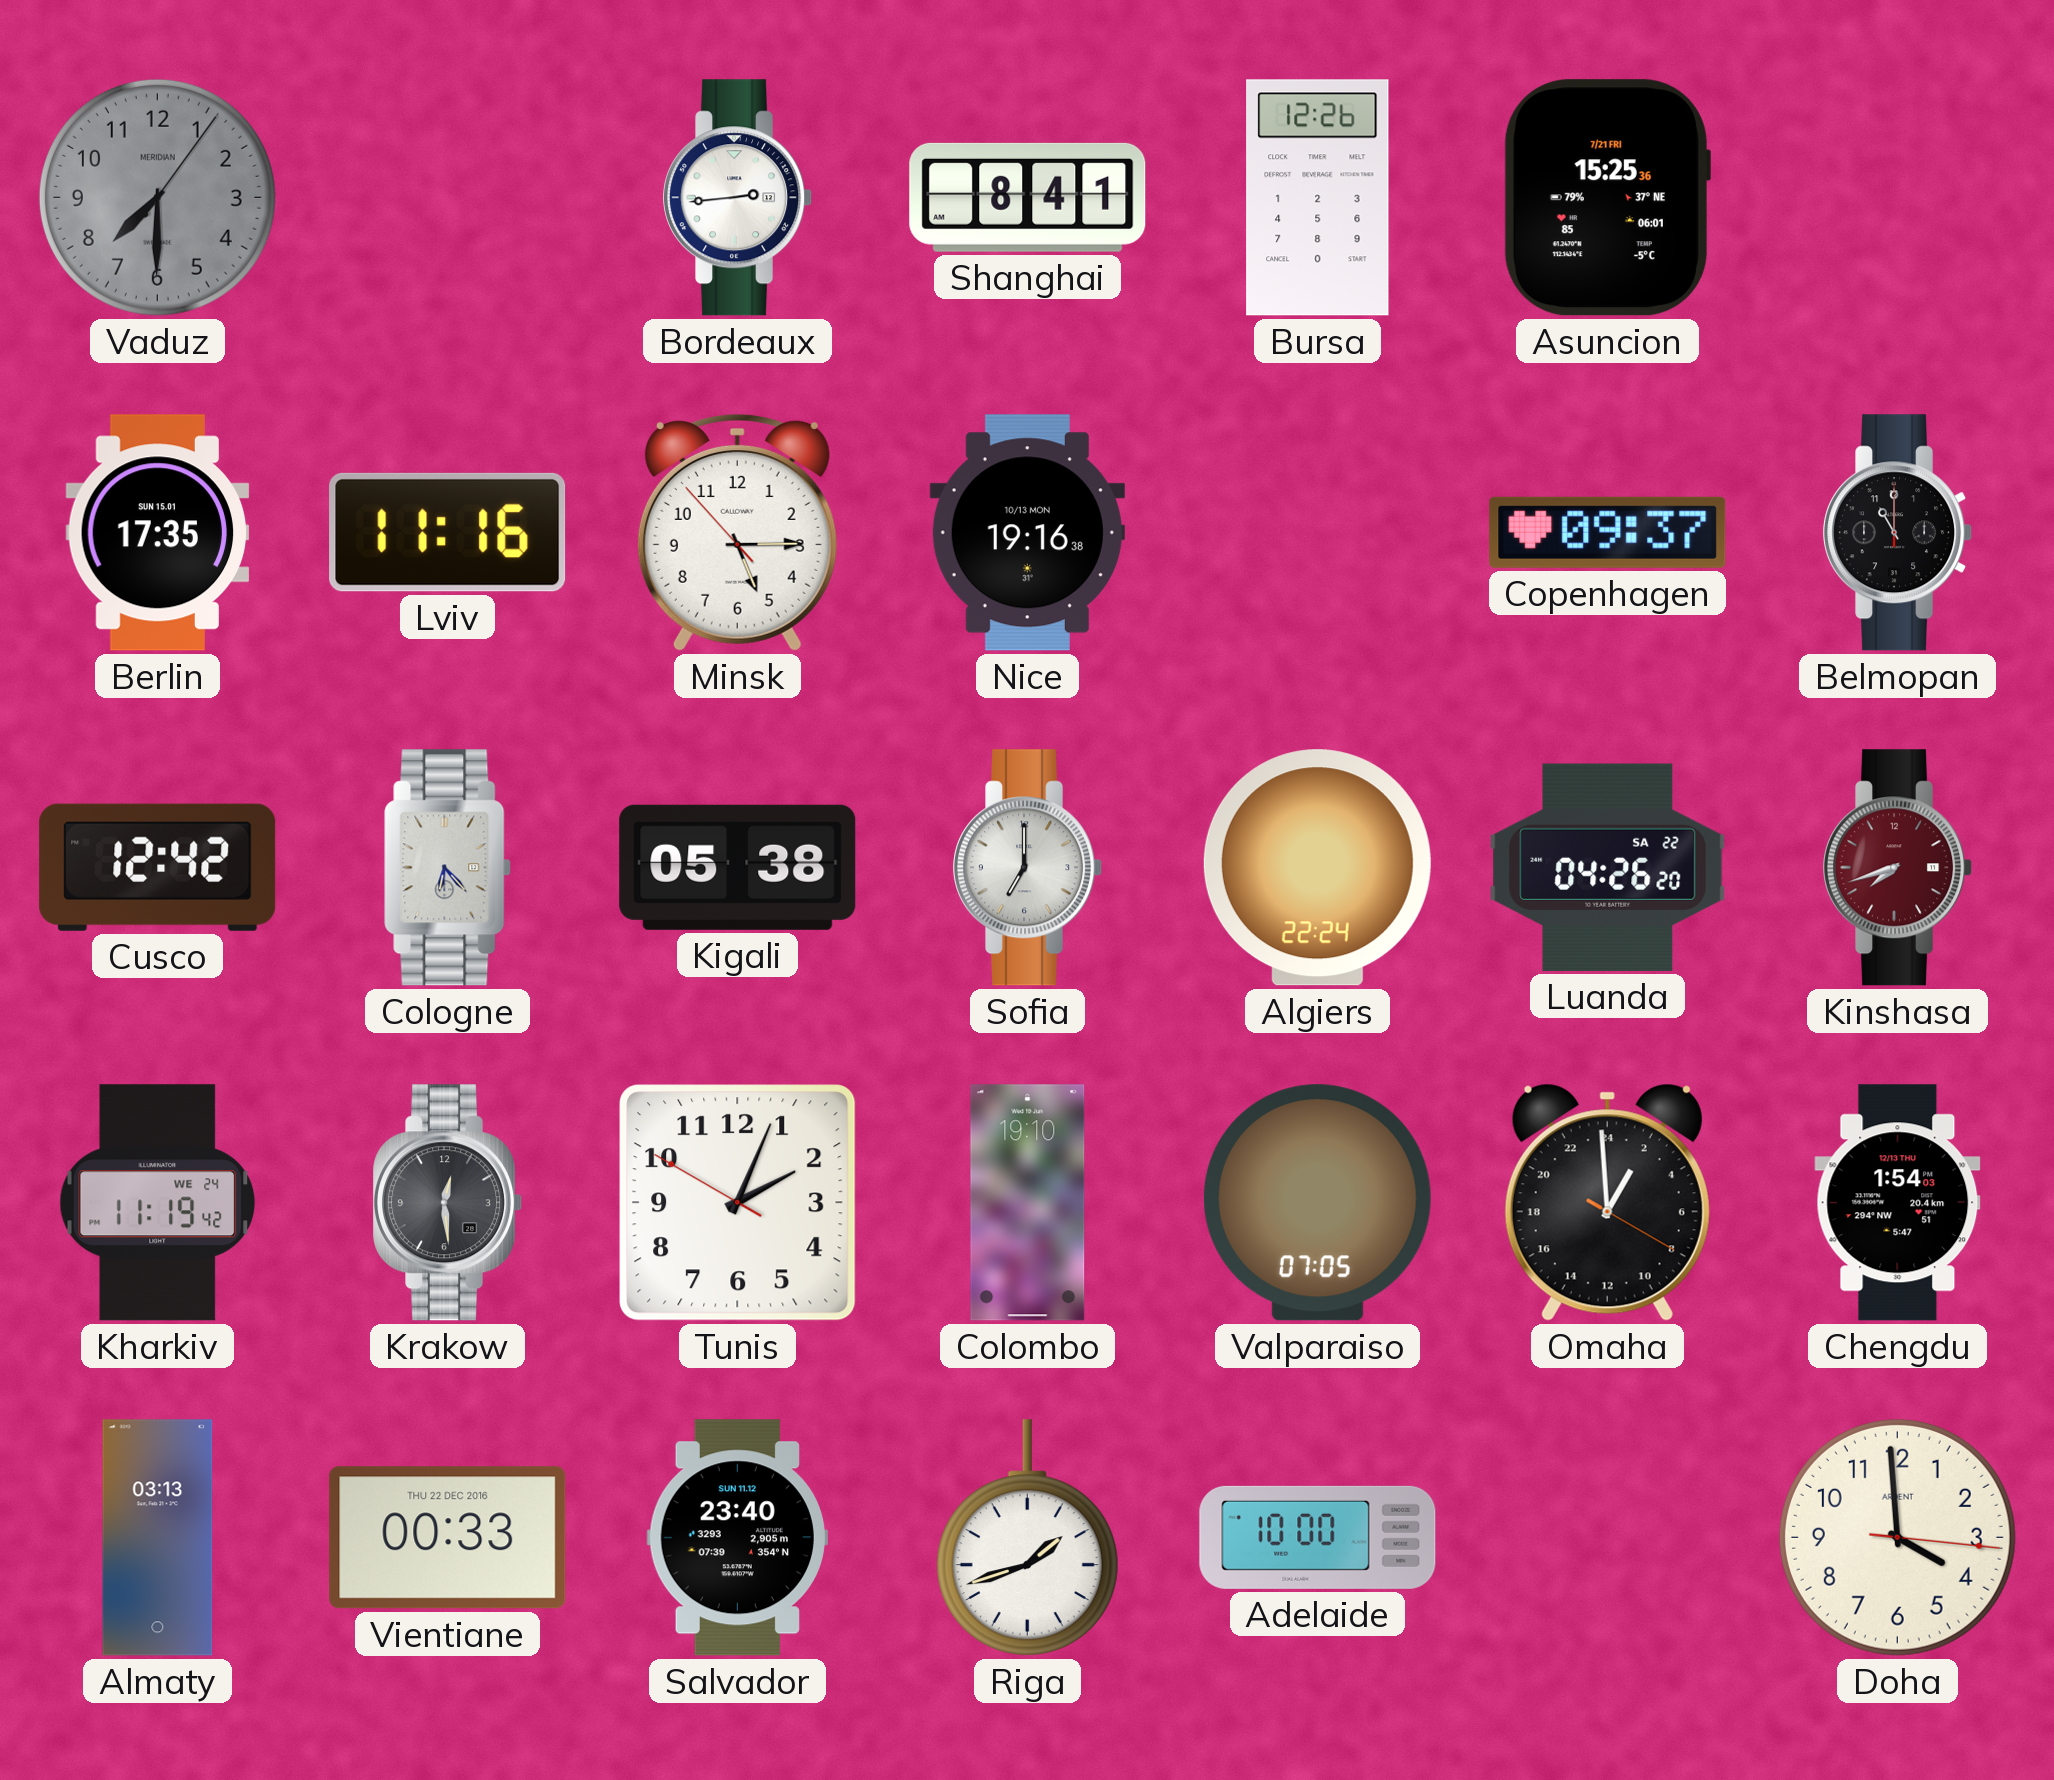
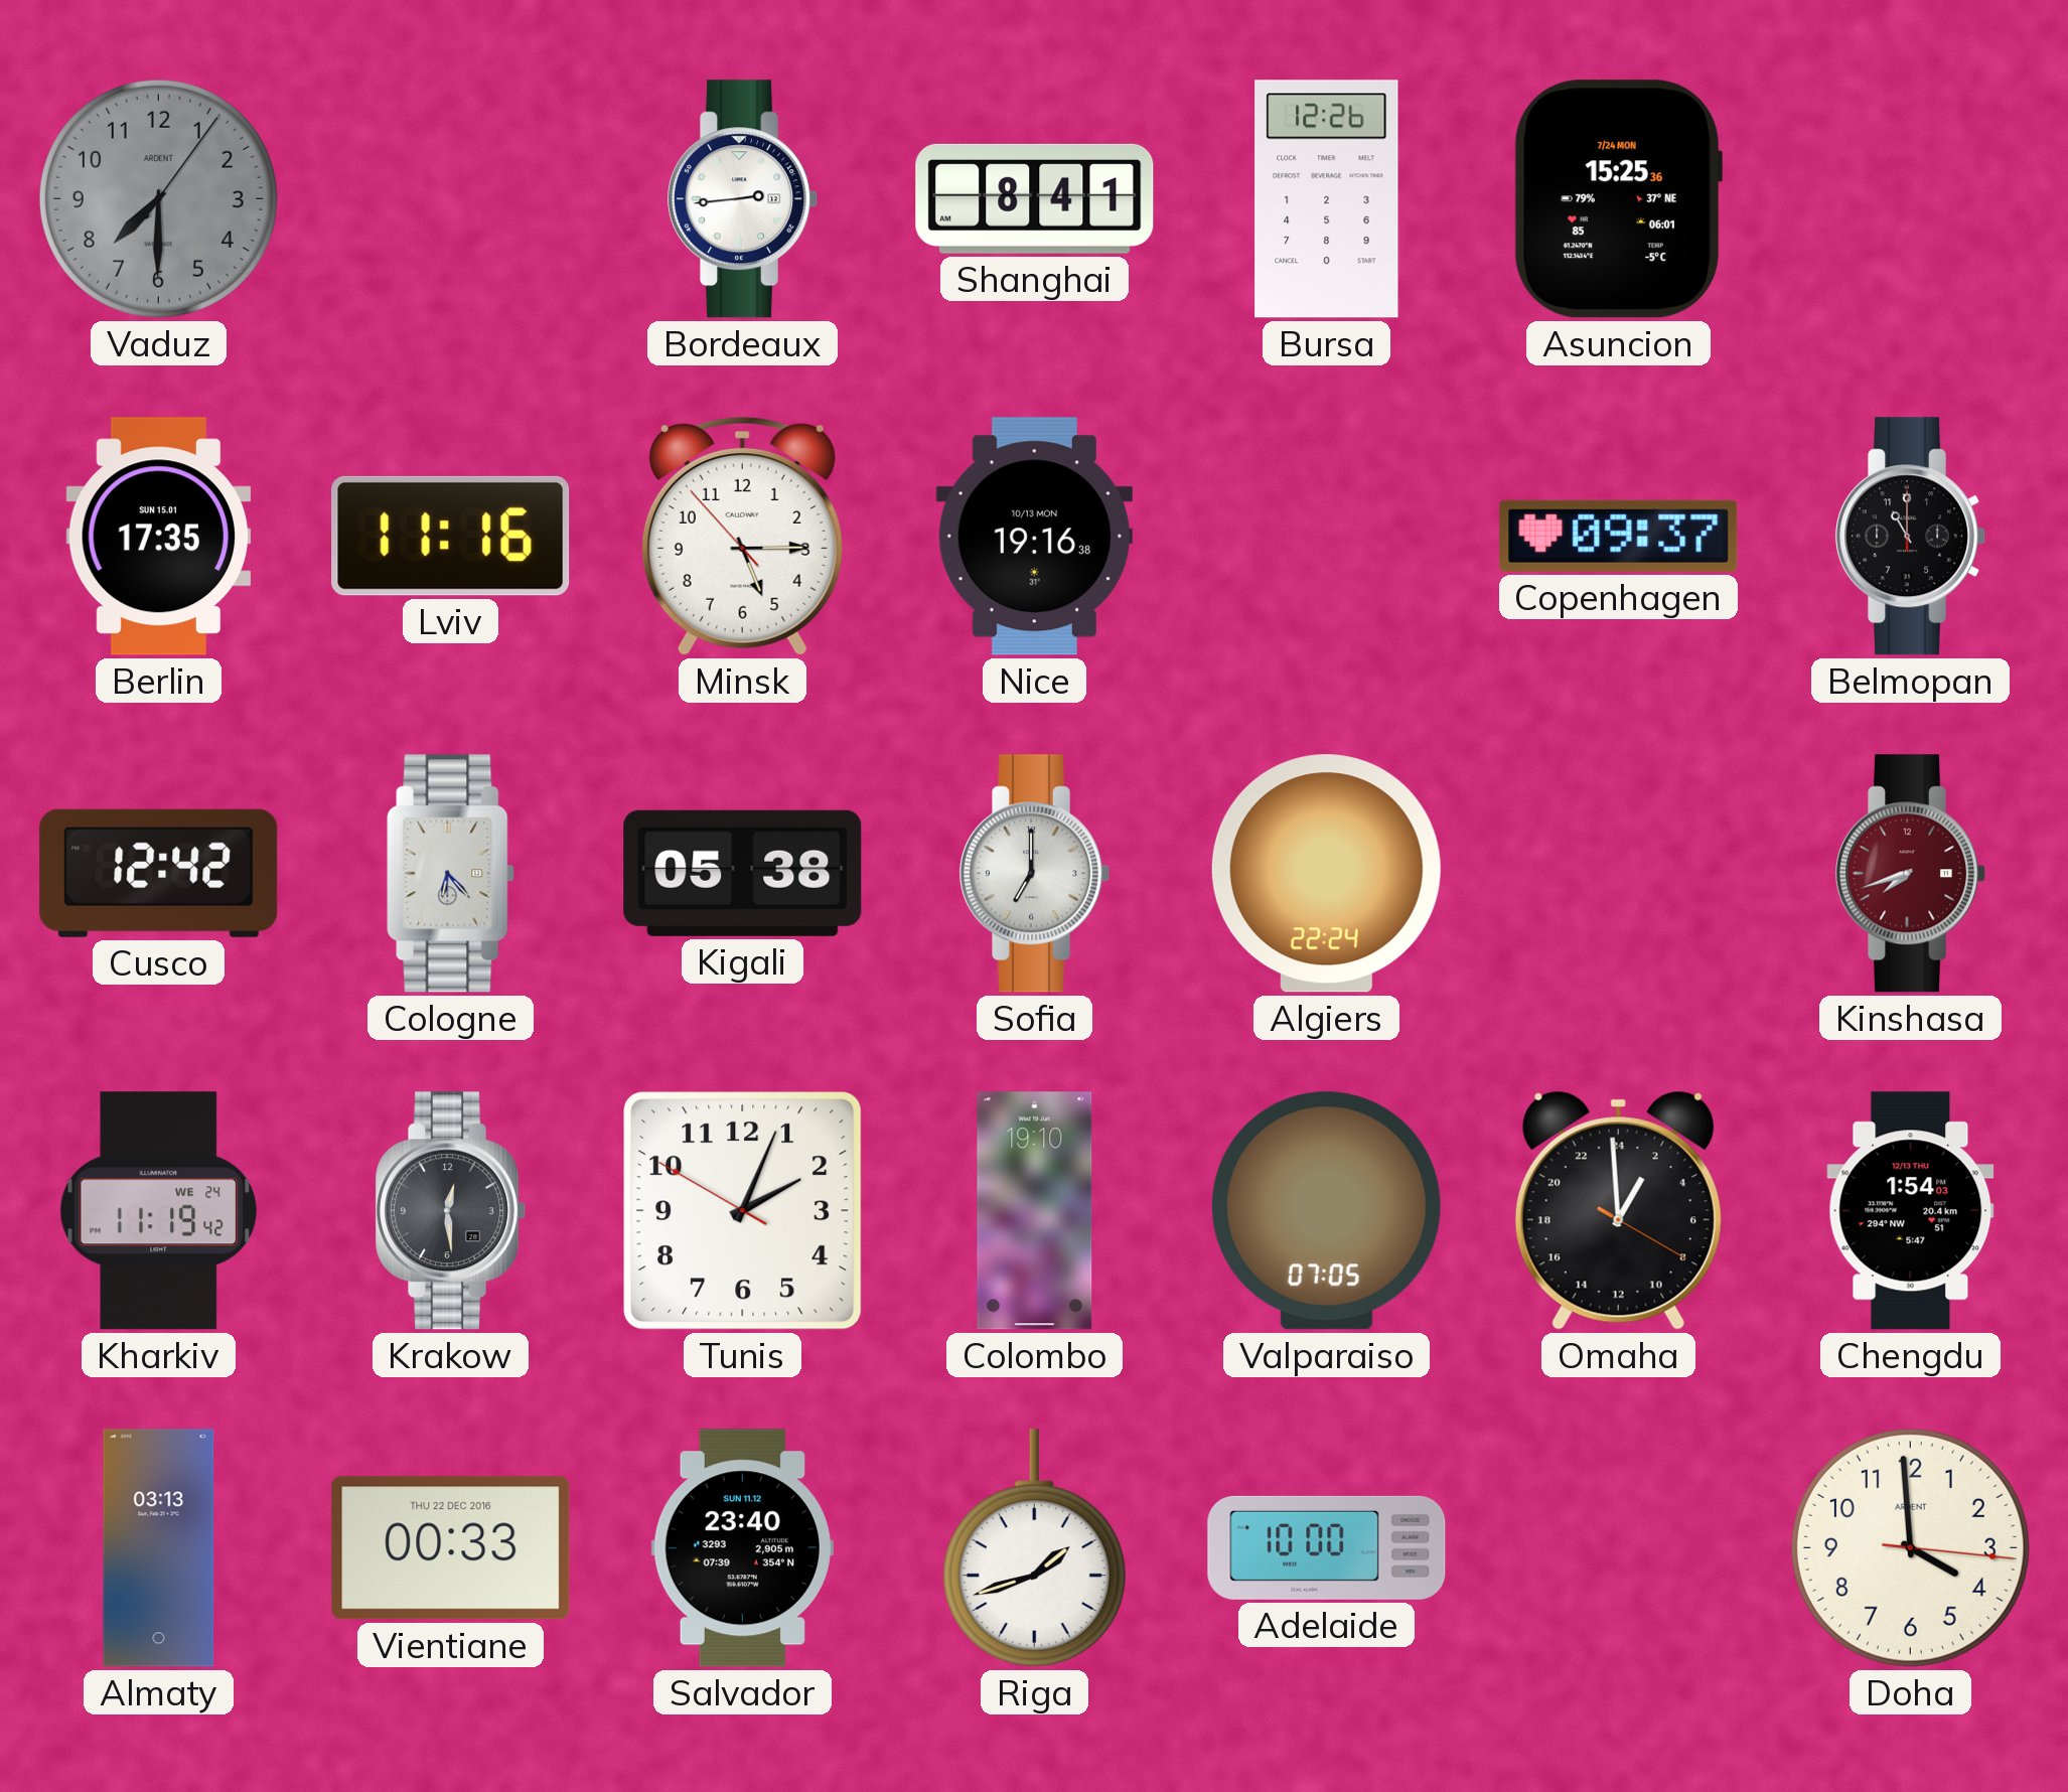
Vaduz brand: MERIDIAN -> ARDENT (158, 198)
Asuncion date: 7/21 FRI -> 7/24 MON (1618, 199)
Luanda: 04:26 -> none (1608, 867)
